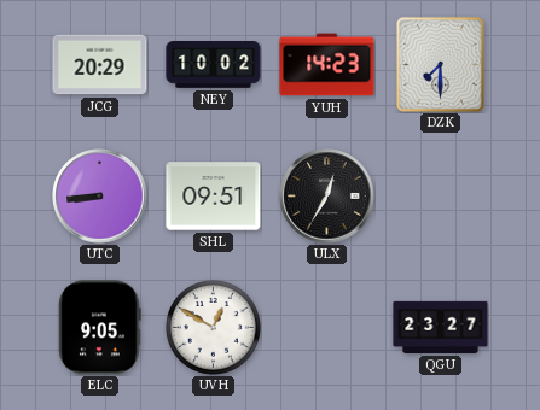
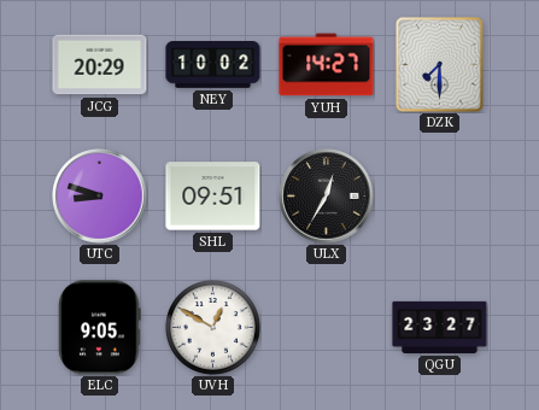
YUH: 14:23 -> 14:27 (327, 65)
UTC: 8:44 -> 8:48 (100, 197)
